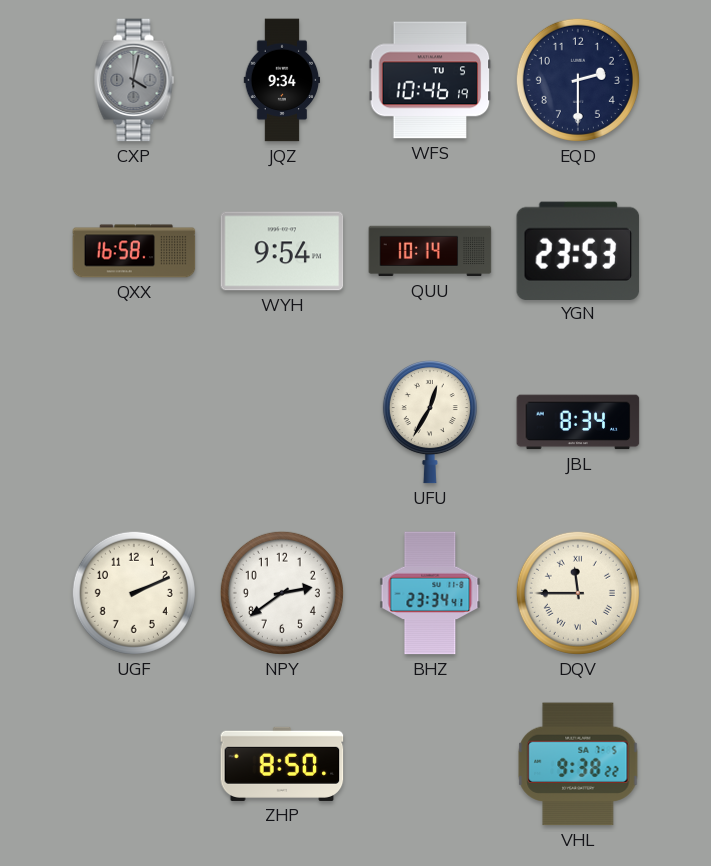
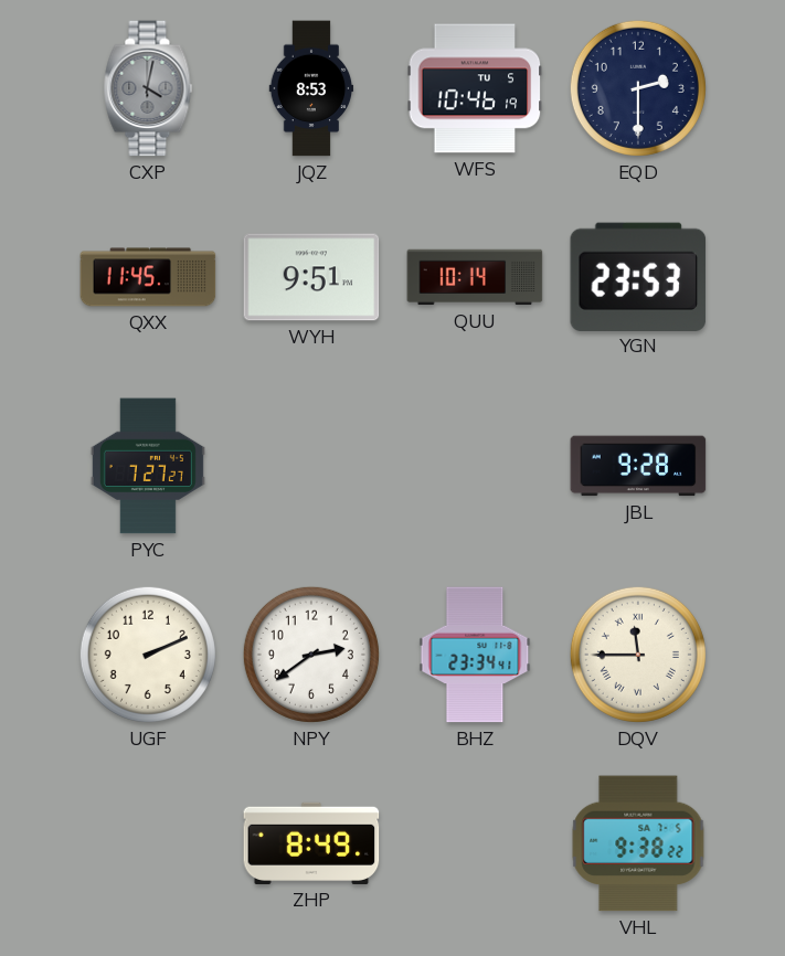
JQZ: 9:34 -> 8:53 (311, 88)
QXX: 16:58 -> 11:45 (148, 277)
WYH: 9:54 -> 9:51 (311, 277)
PYC: none -> 7:27 (148, 466)
UFU: 12:35 -> none (430, 423)
JBL: 8:34 -> 9:28 (638, 466)
ZHP: 8:50 -> 8:49 (311, 843)
